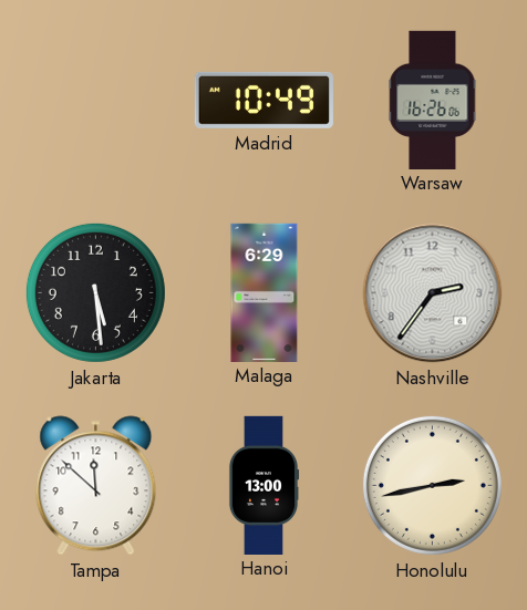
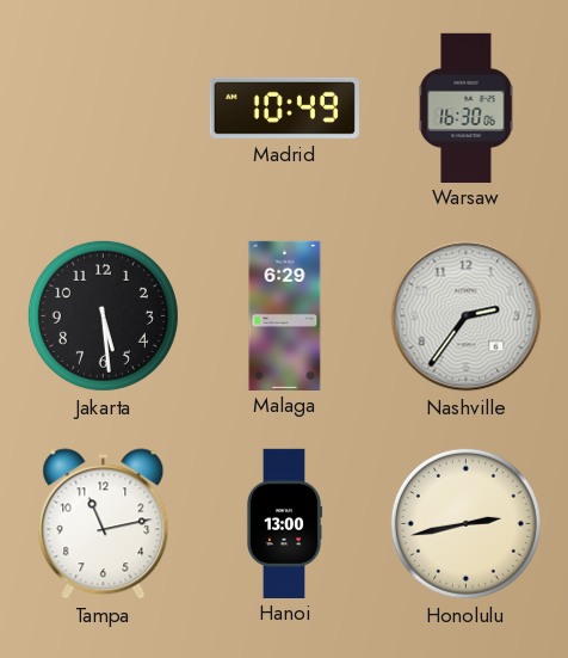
Warsaw: 16:26 -> 16:30 (467, 107)
Tampa: 11:52 -> 11:13 (104, 524)
